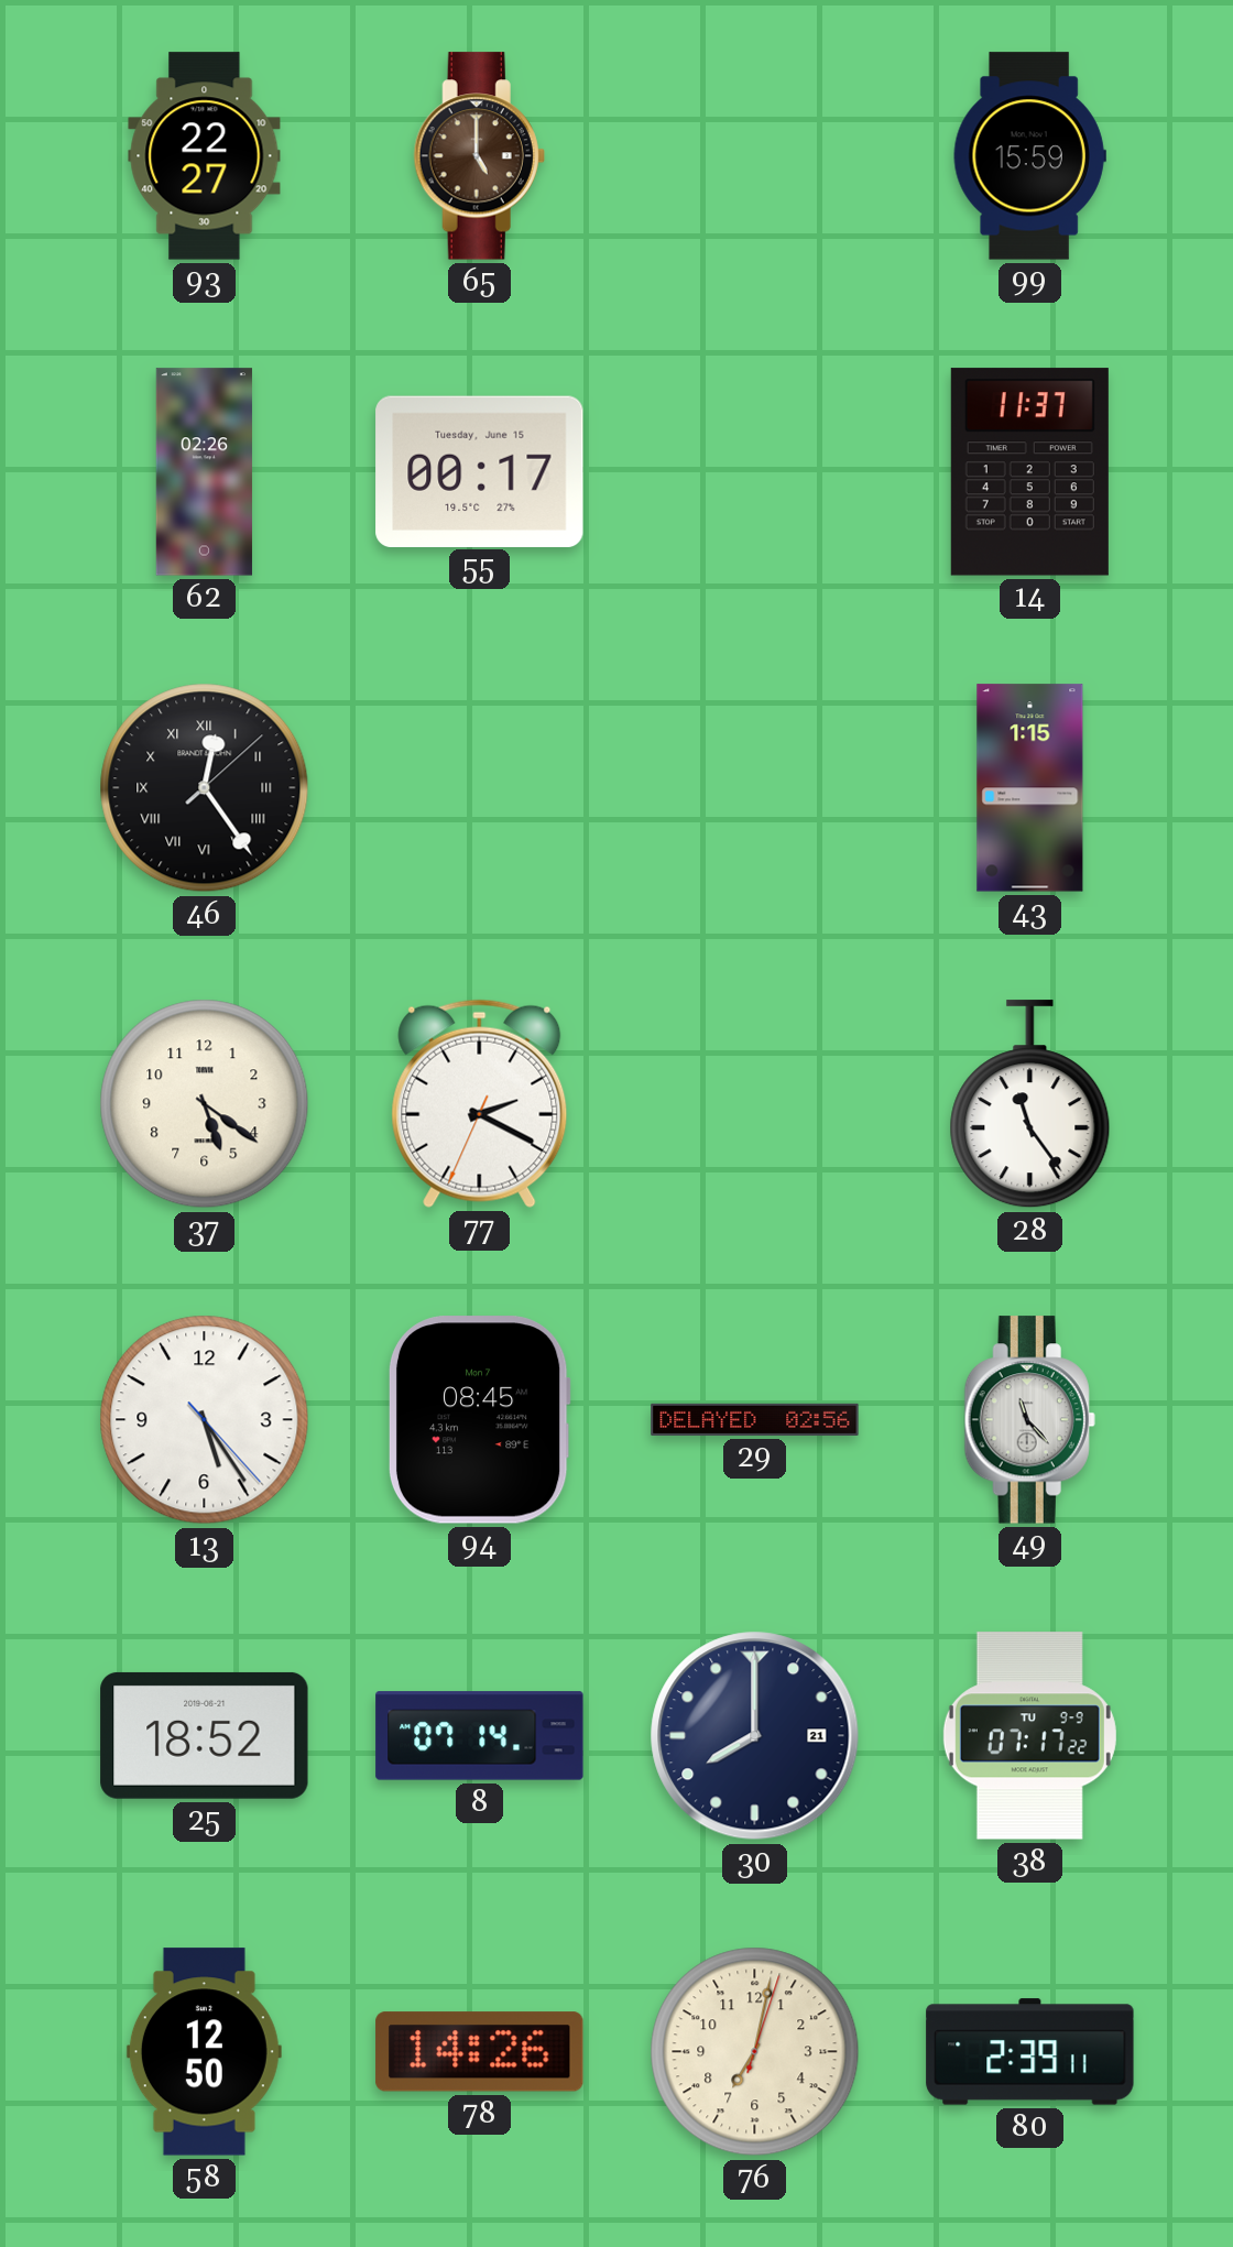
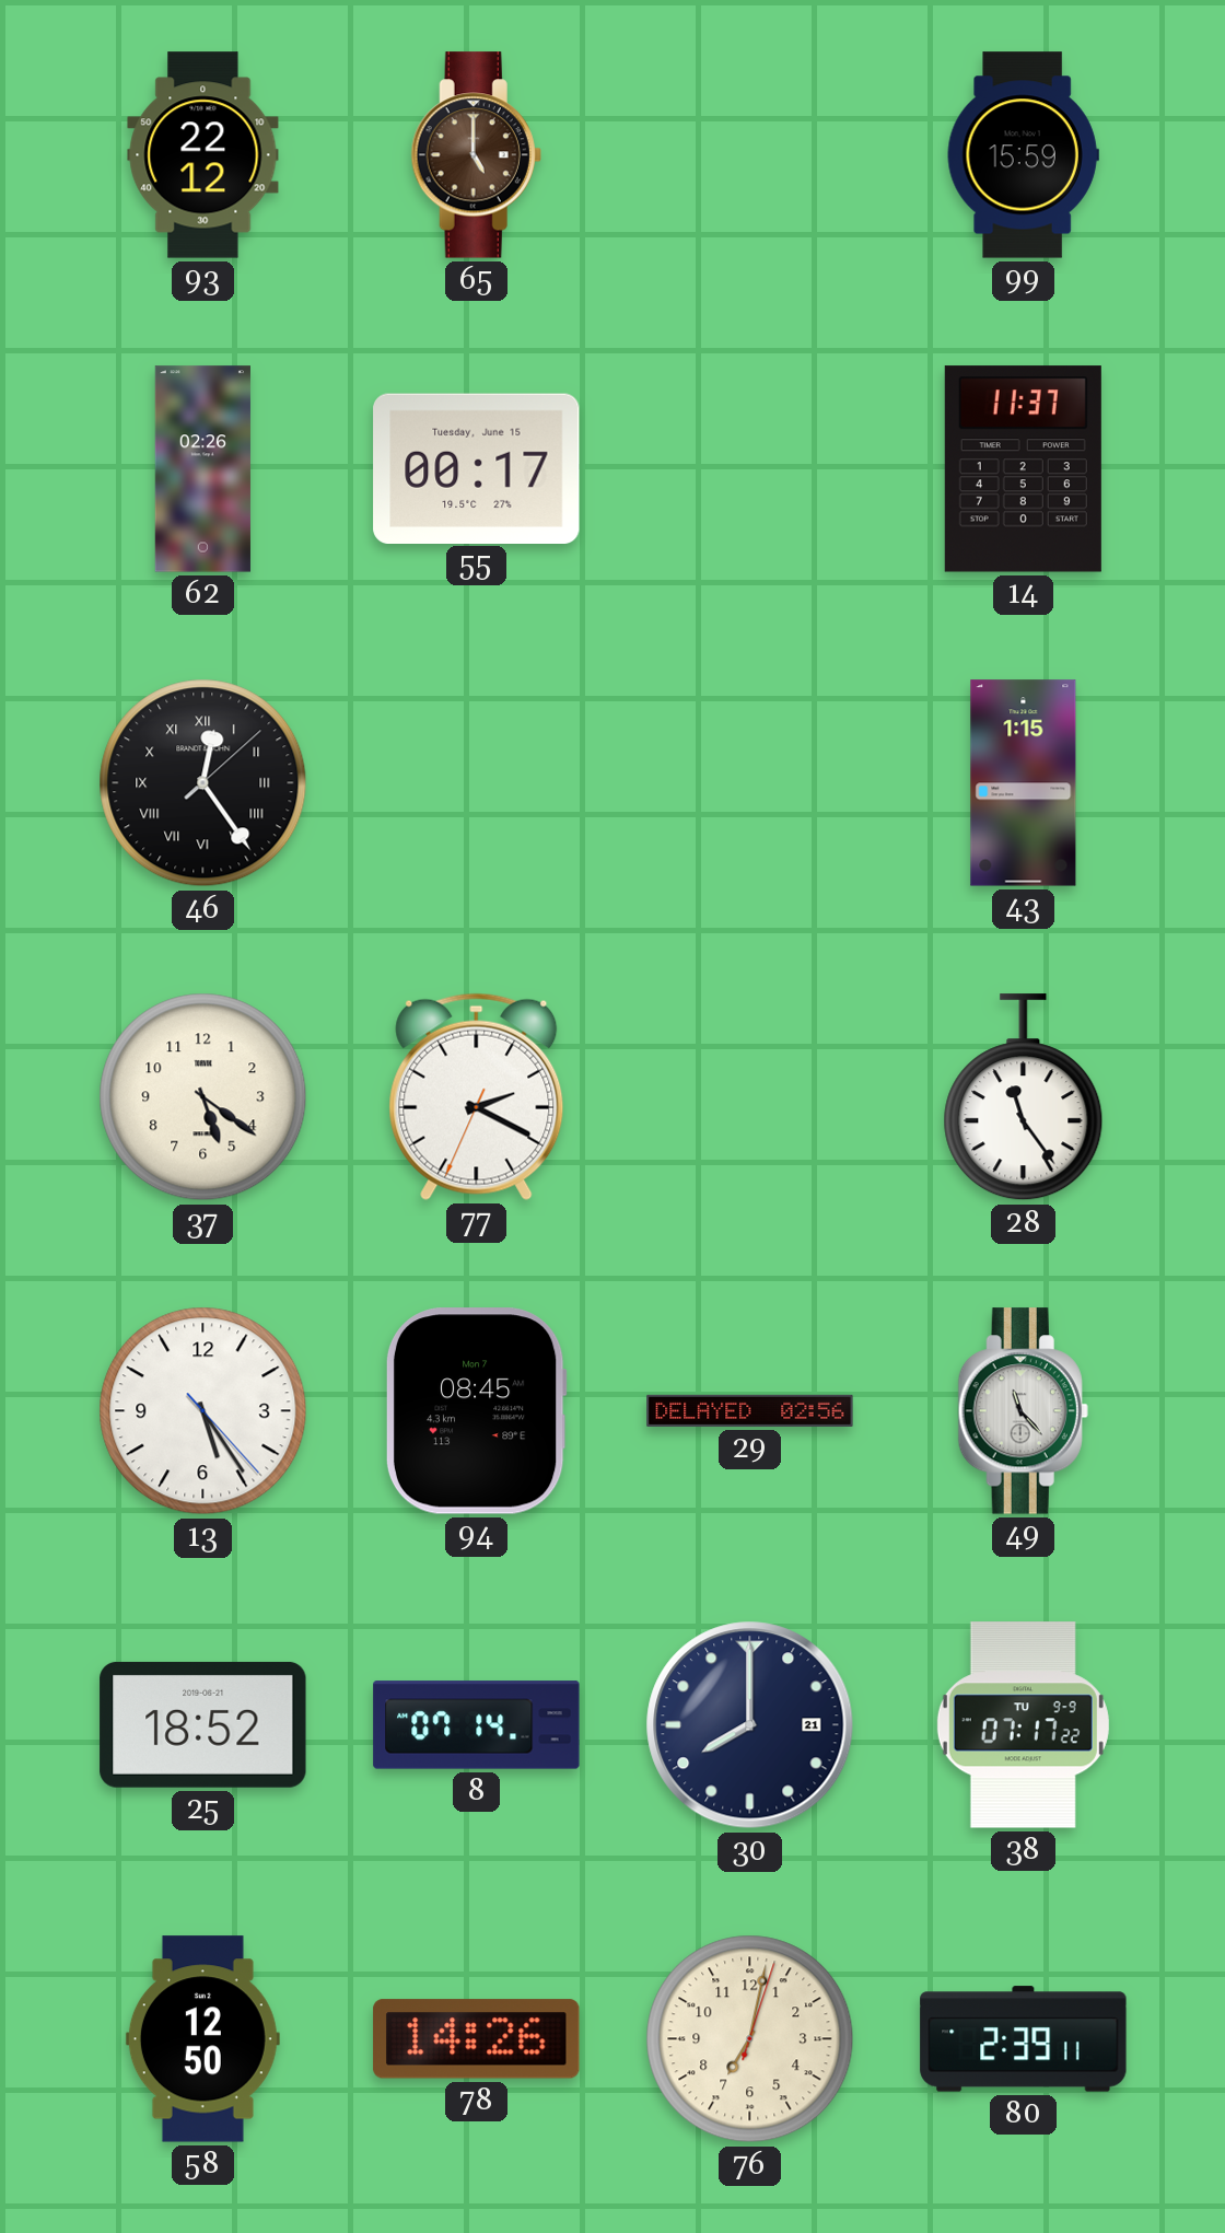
93: 22:27 -> 22:12 (203, 155)
